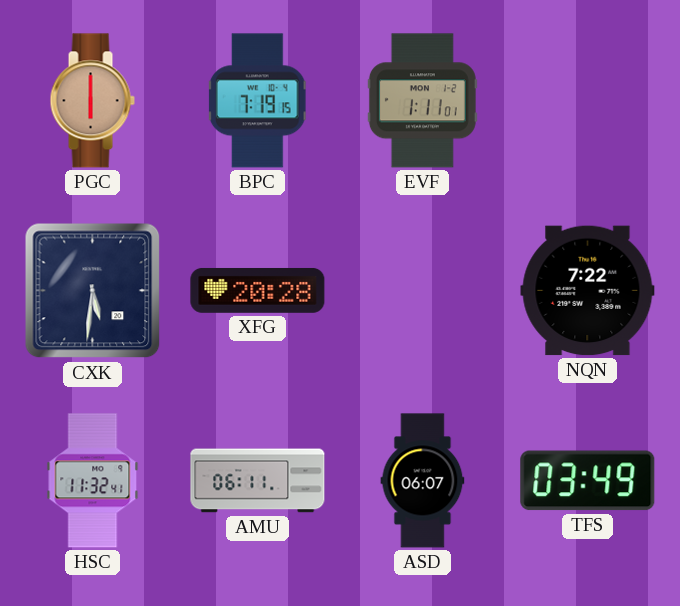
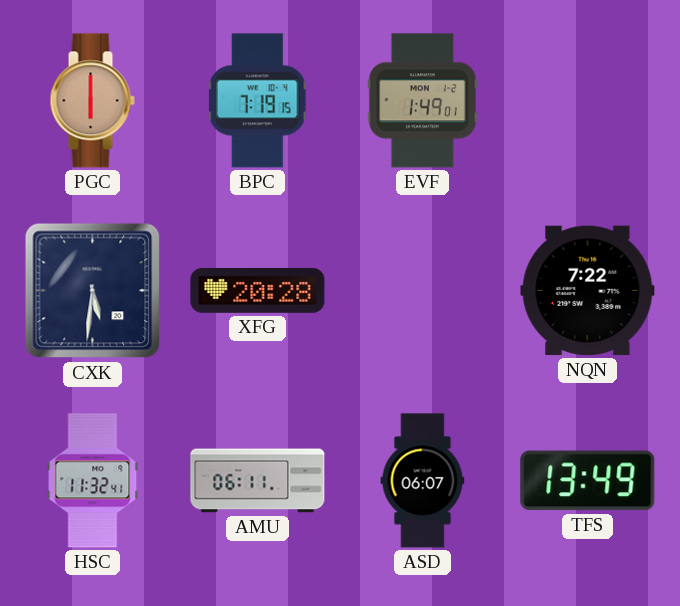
EVF: 1:11 -> 1:49 (422, 101)
TFS: 03:49 -> 13:49 (588, 481)
